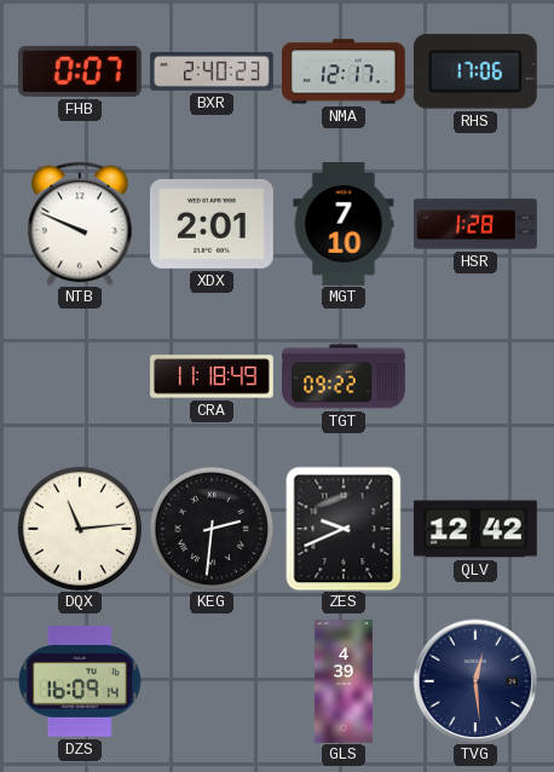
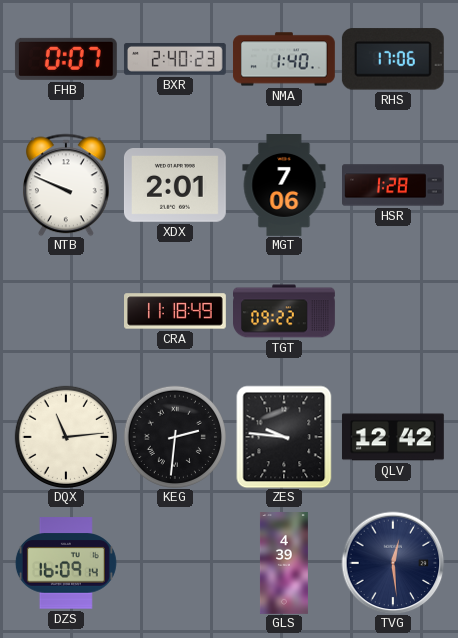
NMA: 12:17 -> 1:40 (284, 59)
MGT: 7:10 -> 7:06 (284, 186)
ZES: 9:41 -> 9:46 (284, 437)
